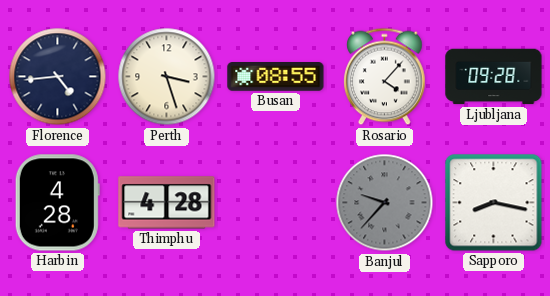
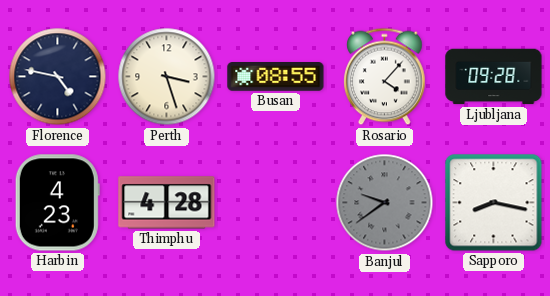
Florence: 4:44 -> 4:47 (58, 77)
Harbin: 4:28 -> 4:23 (57, 203)
Banjul: 9:37 -> 9:39 (385, 203)
